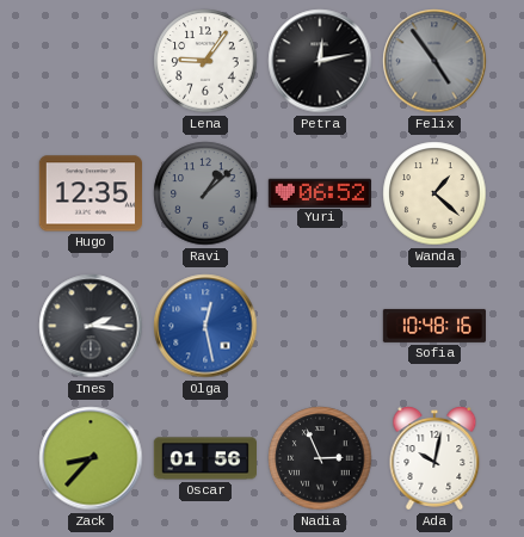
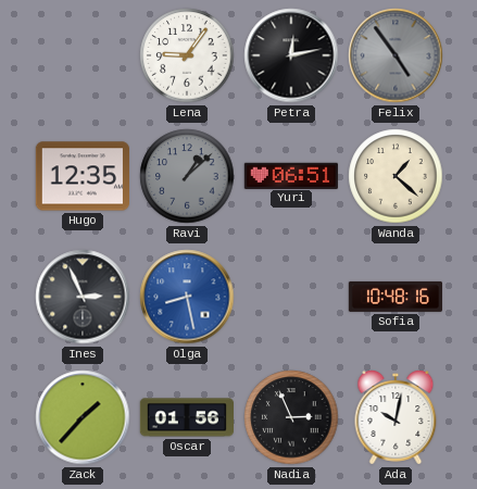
Yuri: 06:52 -> 06:51 (291, 175)
Ines: 2:16 -> 2:56 (83, 297)
Olga: 12:28 -> 8:28 (187, 297)
Zack: 8:37 -> 1:37 (83, 417)
